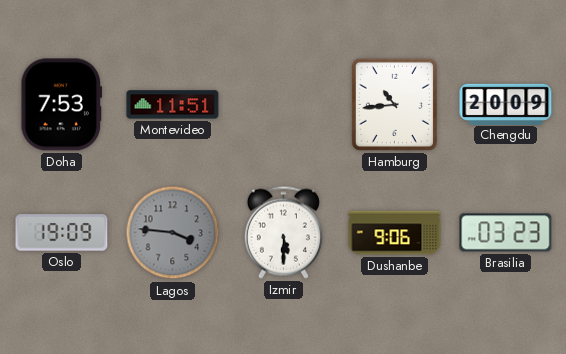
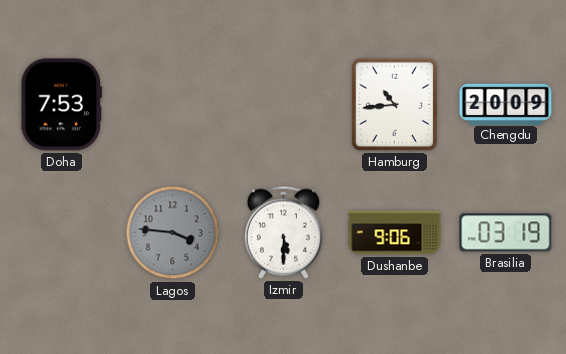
Montevideo: 11:51 -> none (173, 105)
Oslo: 19:09 -> none (62, 233)
Brasilia: 03:23 -> 03:19 (506, 233)
